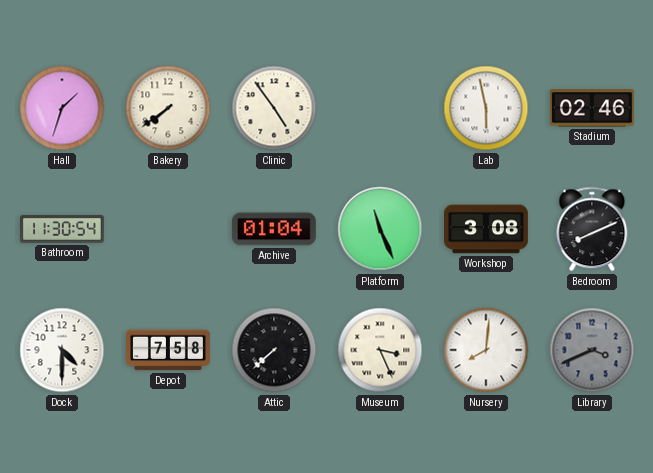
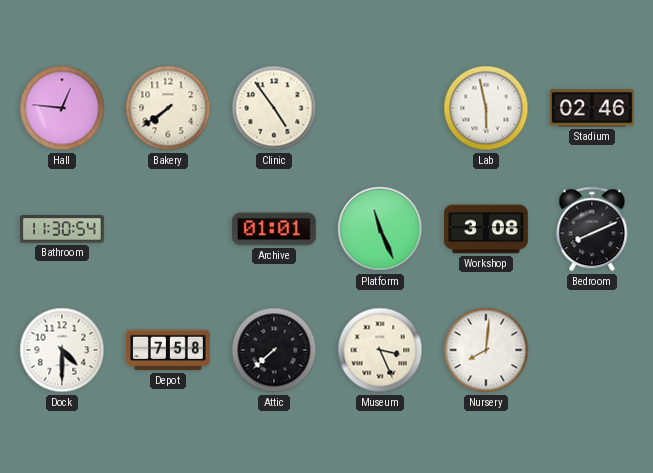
Hall: 1:33 -> 12:46 (62, 108)
Archive: 01:04 -> 01:01 (274, 229)
Library: 3:41 -> none (592, 350)
